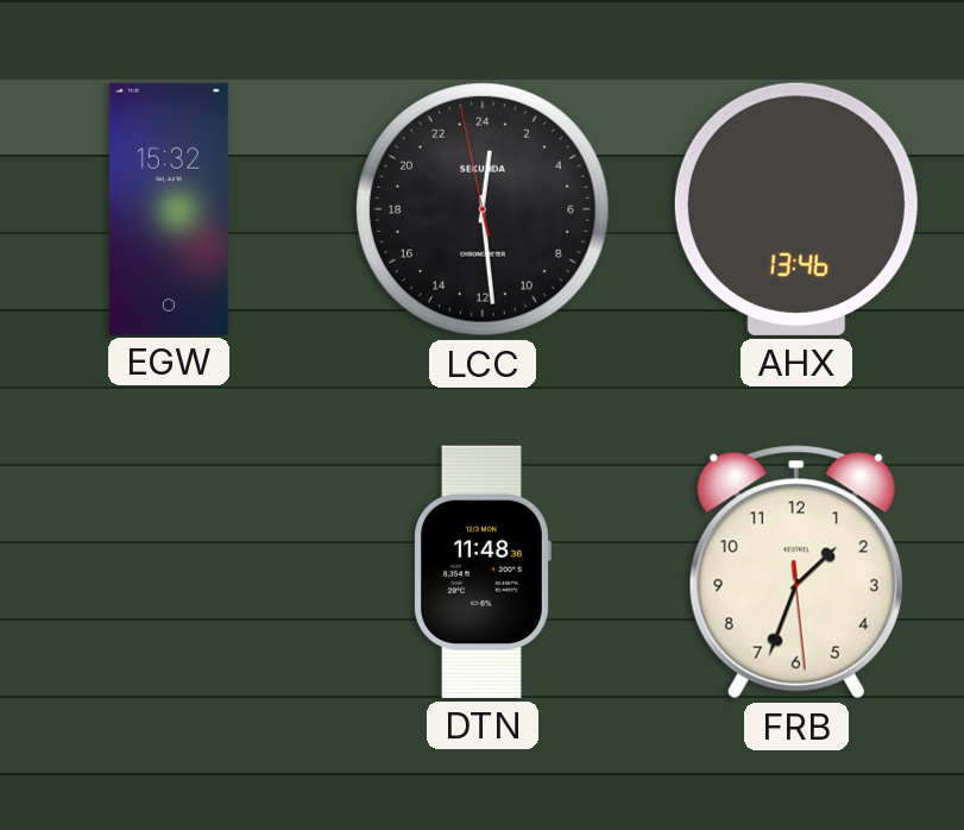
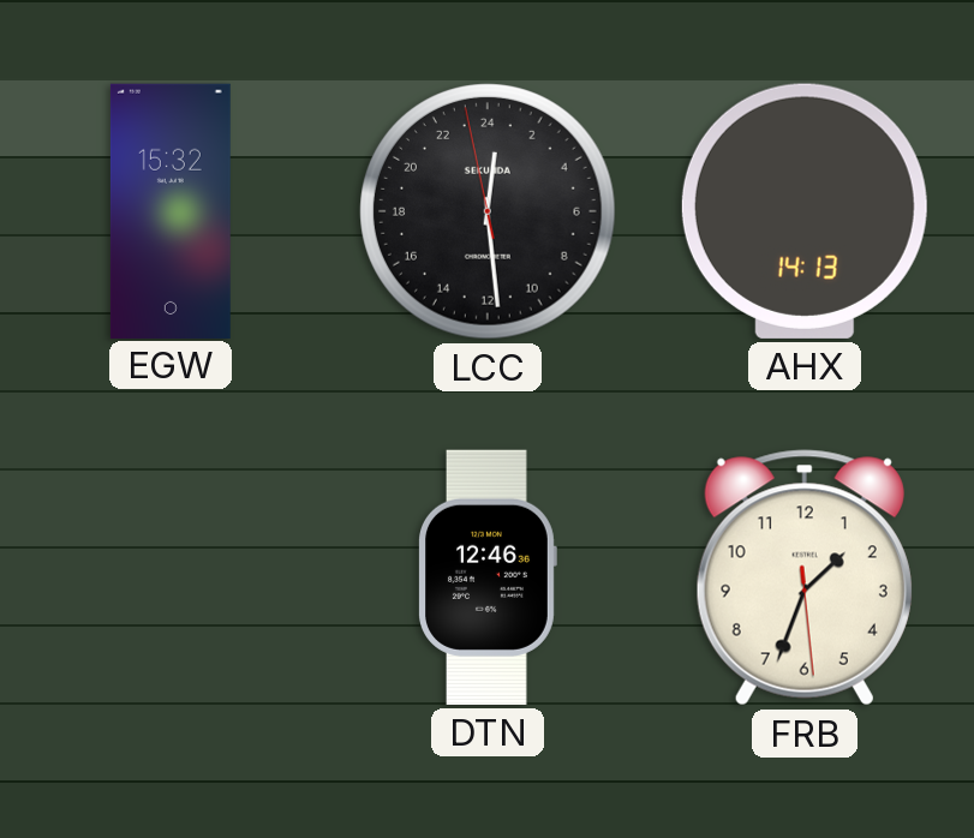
AHX: 13:46 -> 14:13 (805, 211)
DTN: 11:48 -> 12:46 (488, 577)
